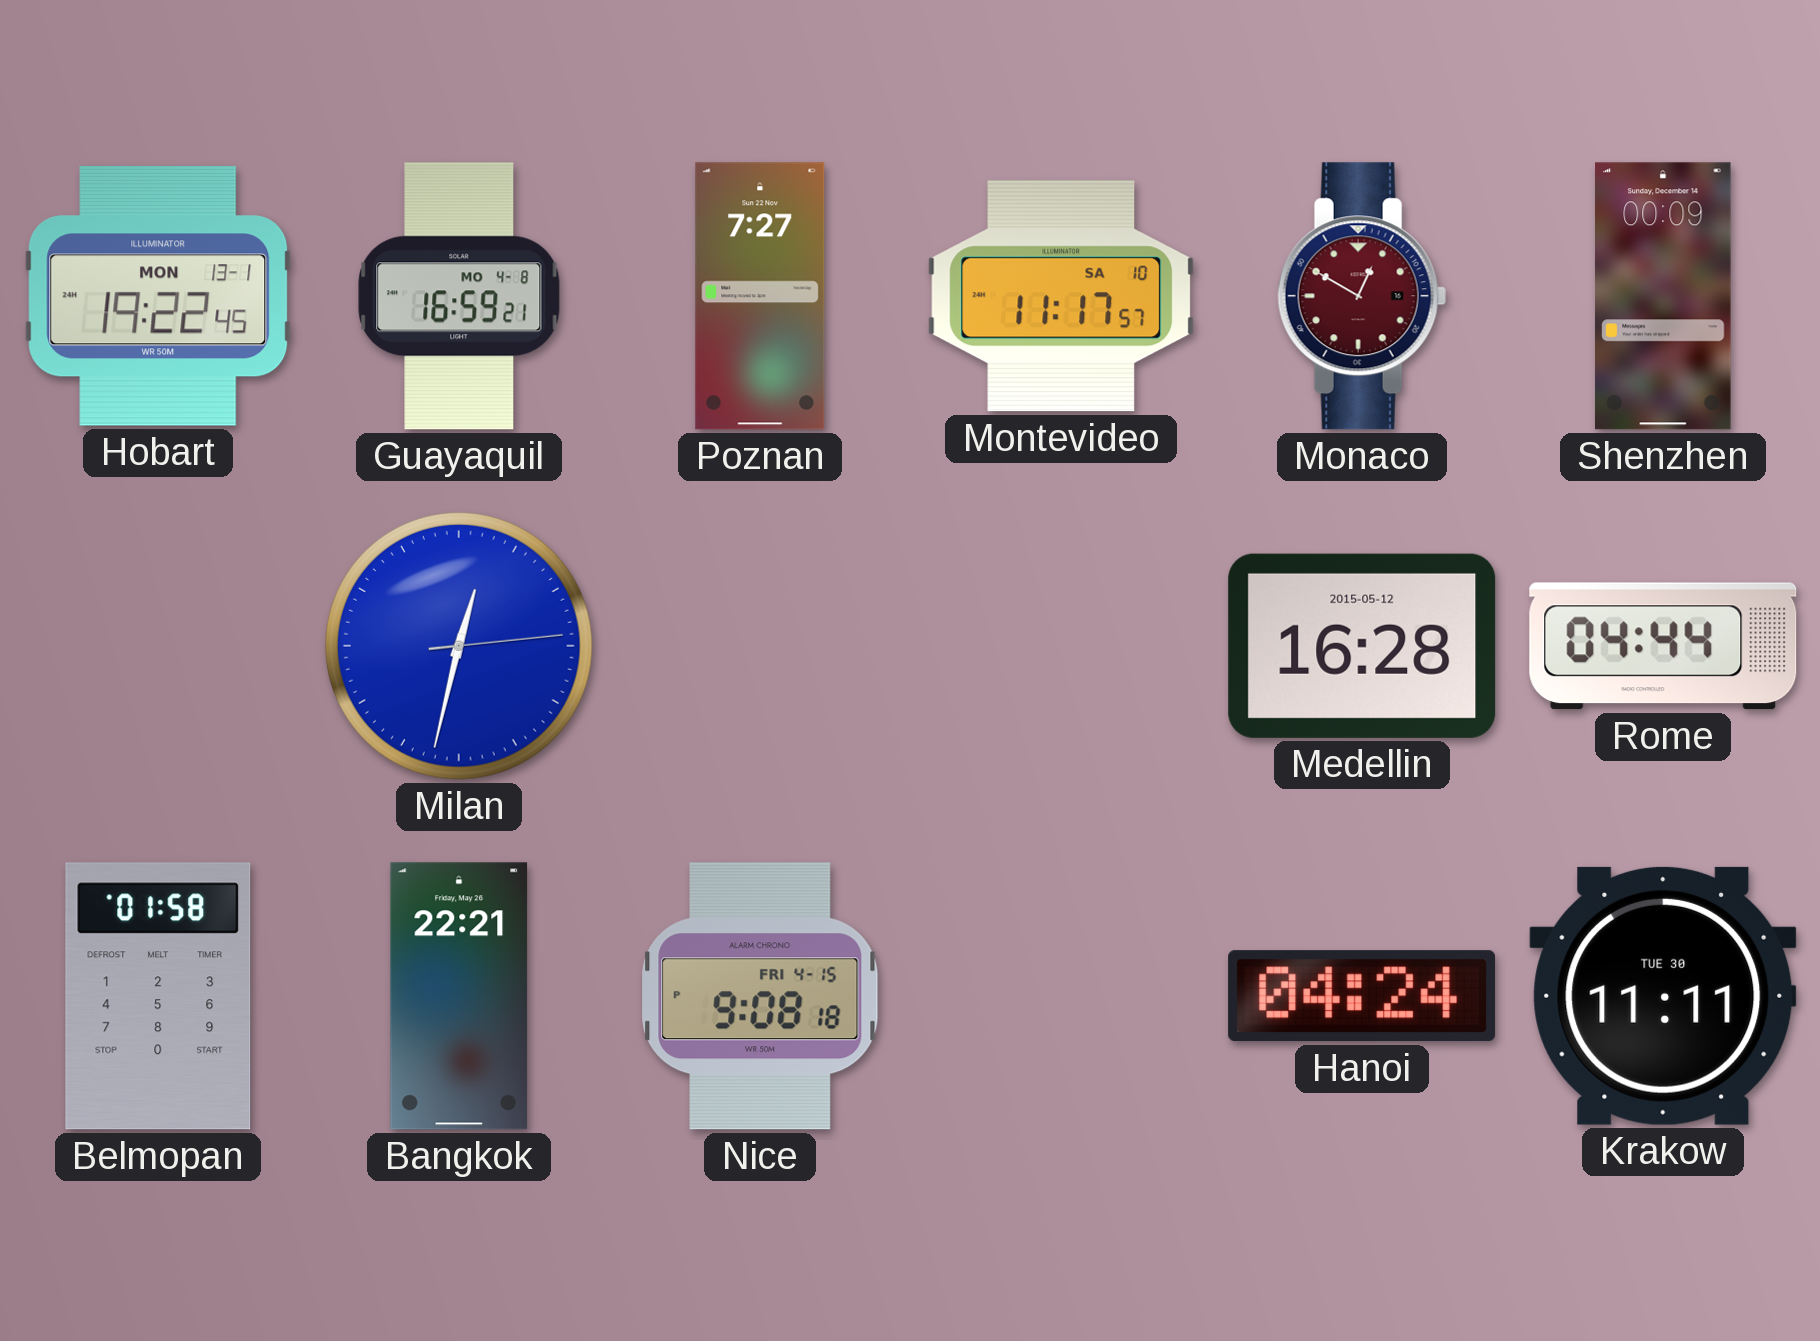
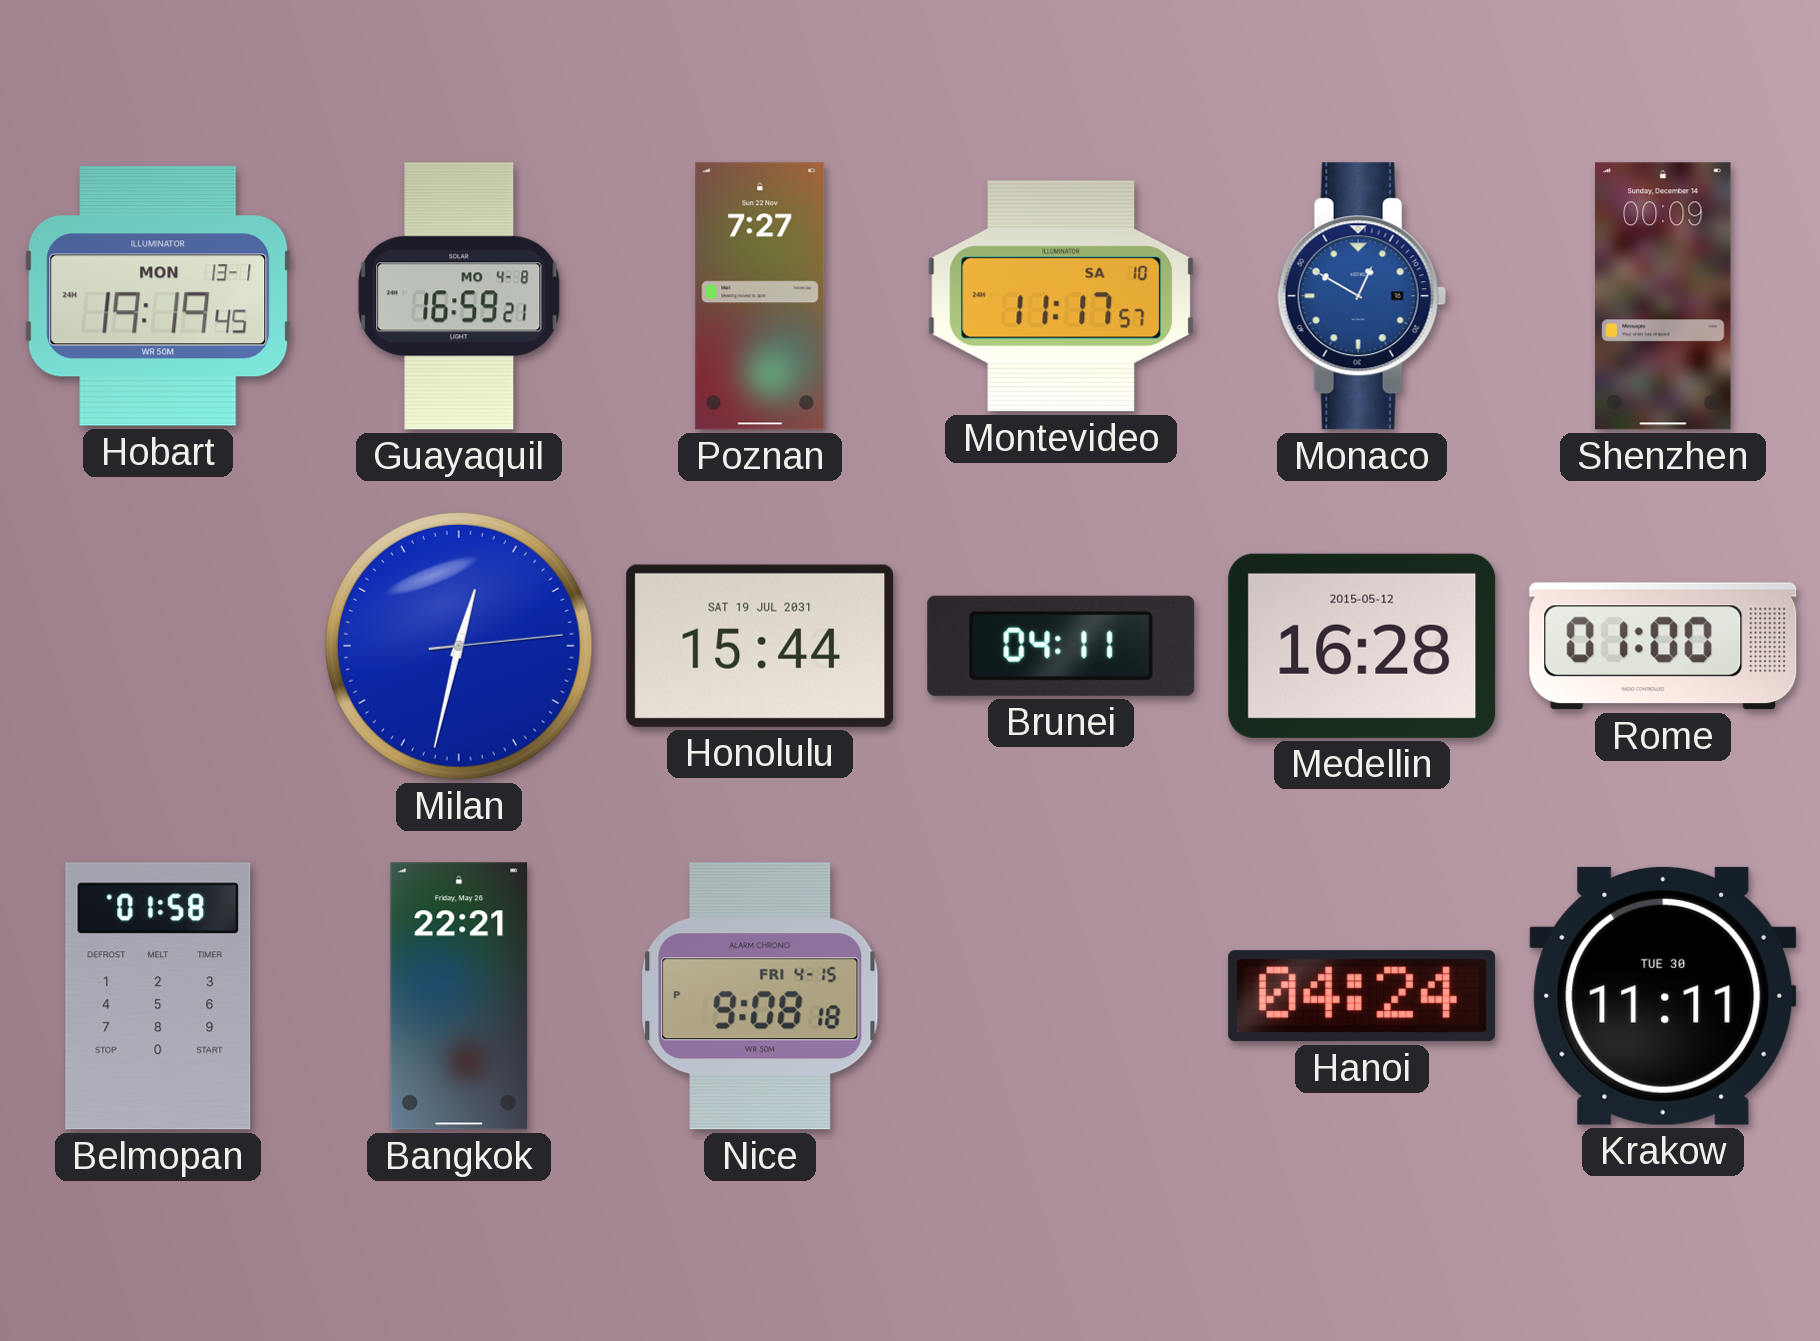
Hobart: 19:22 -> 19:19 (158, 296)
Monaco dial: burgundy -> blue (1362, 296)
Honolulu: none -> 15:44 (760, 646)
Brunei: none -> 04:11 (1061, 646)
Rome: 04:44 -> 01:00 (1663, 646)
